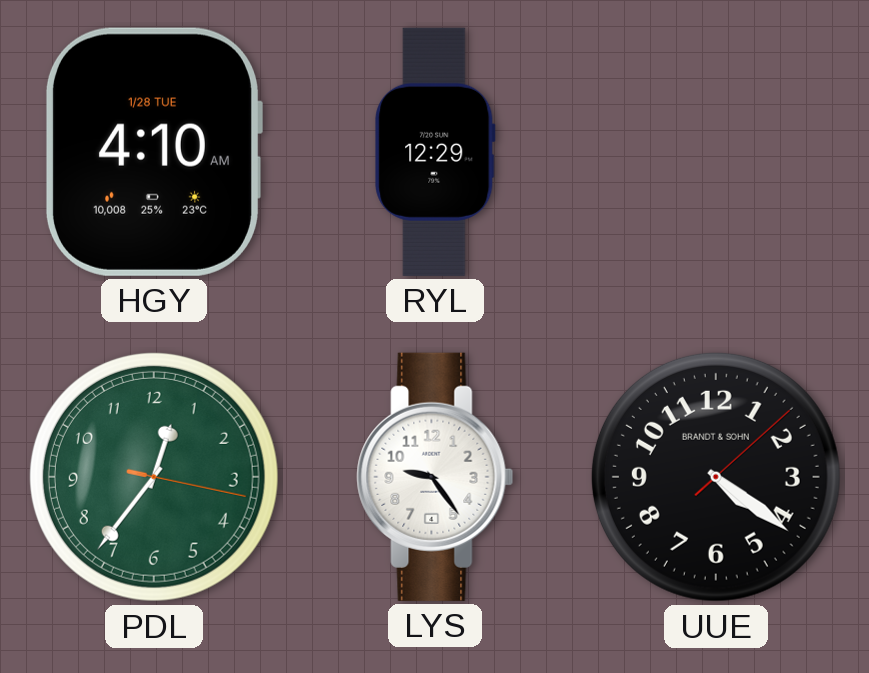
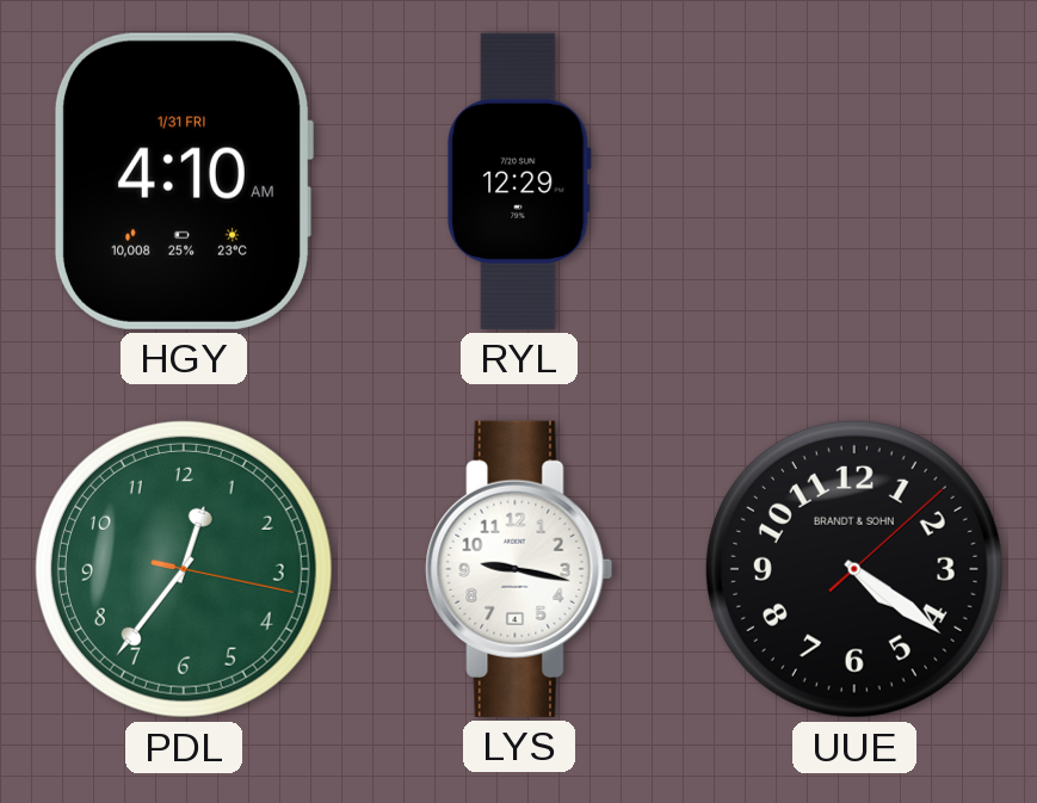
HGY date: 1/28 TUE -> 1/31 FRI (183, 181)
LYS: 9:24 -> 9:17 (519, 569)
